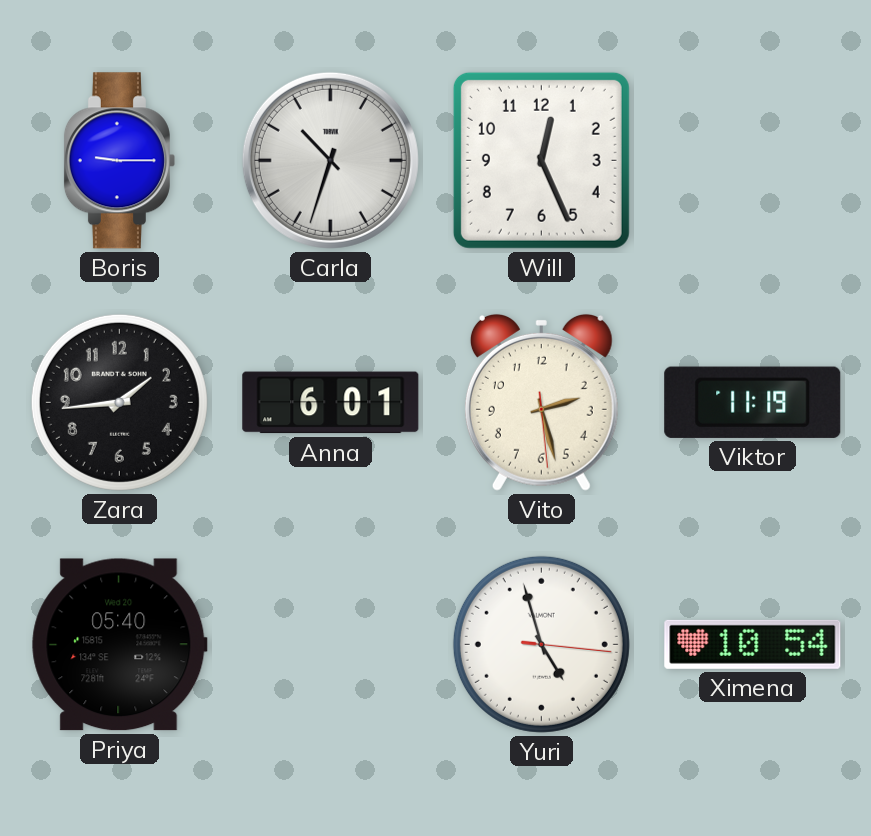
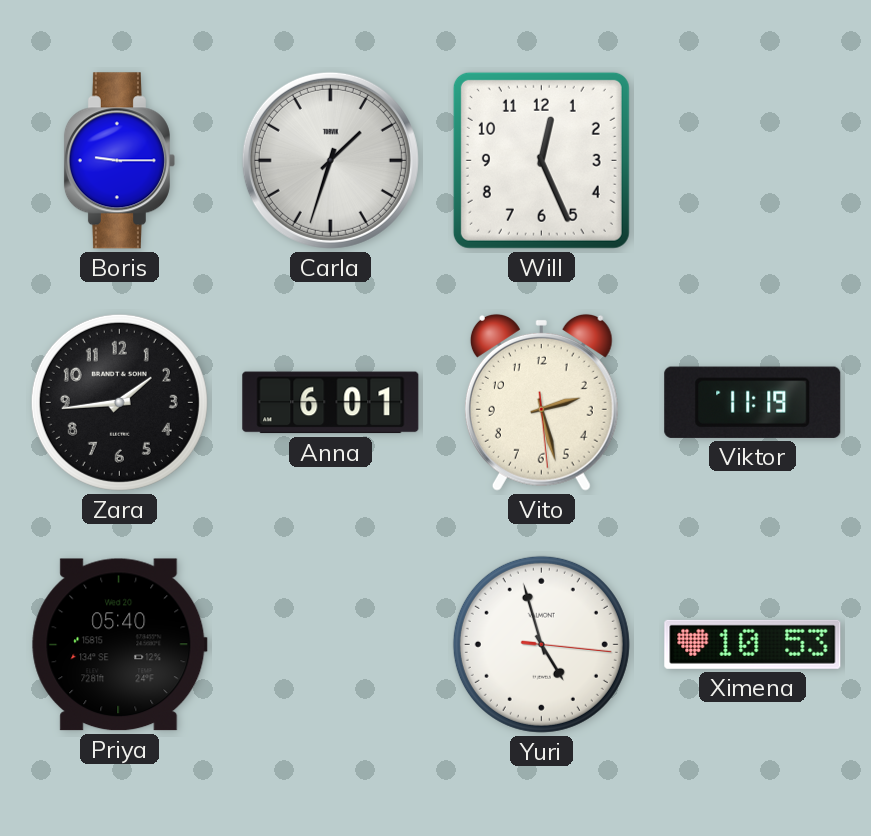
Carla: 10:33 -> 1:33 (330, 160)
Ximena: 10:54 -> 10:53 (753, 644)
